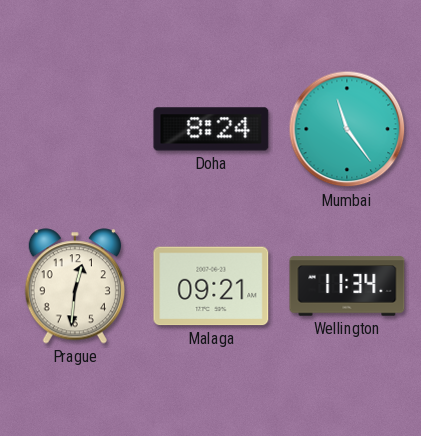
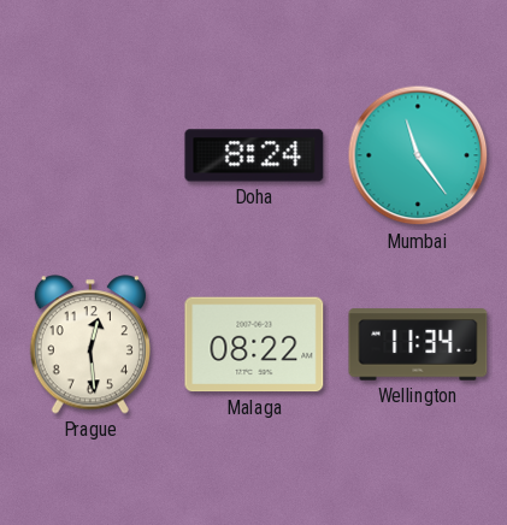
Prague: 12:31 -> 12:29 (90, 344)
Malaga: 09:21 -> 08:22 (254, 344)
